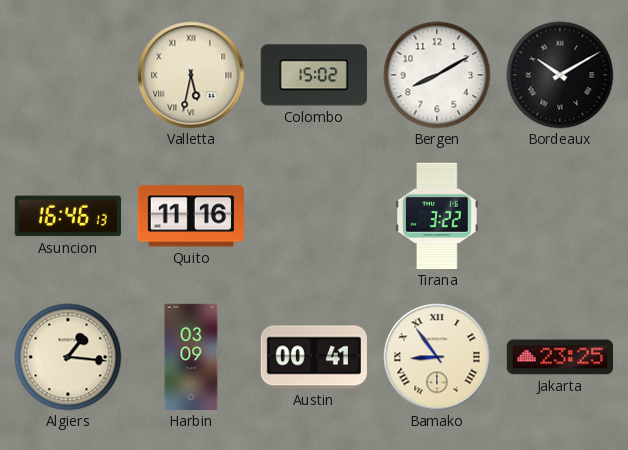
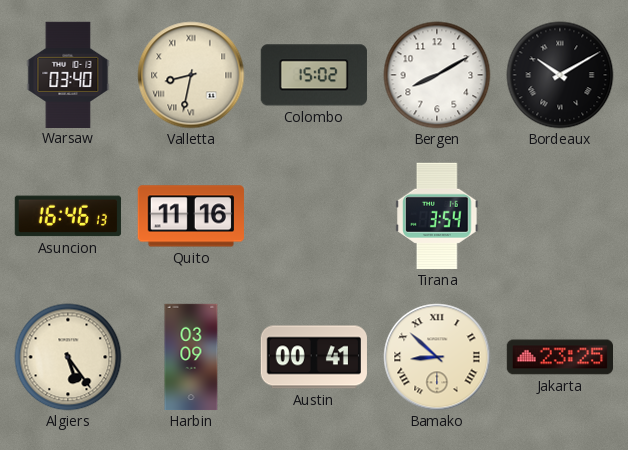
Warsaw: none -> 03:40 (68, 74)
Valletta: 5:32 -> 8:32 (191, 75)
Tirana: 3:22 -> 3:54 (437, 216)
Algiers: 1:16 -> 5:24 (68, 357)
Bamako: 8:54 -> 8:52 (437, 357)
